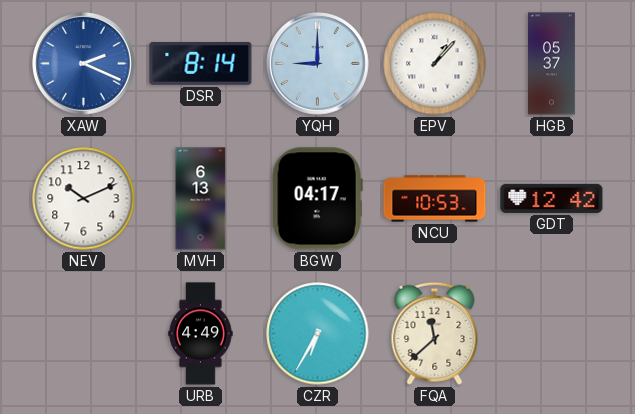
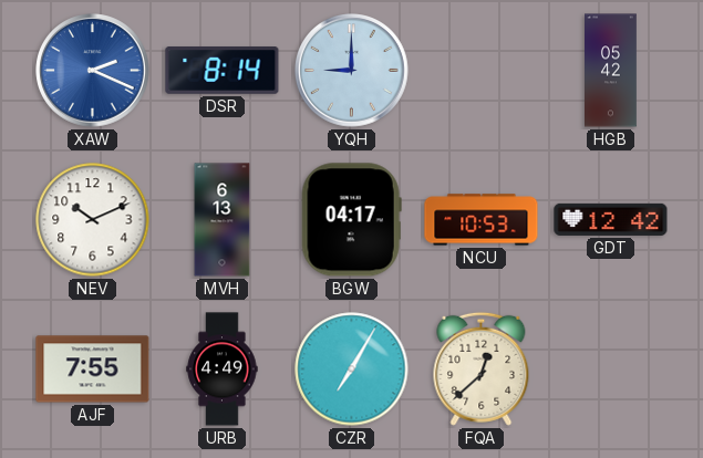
EPV: 1:07 -> none (435, 64)
HGB: 05:37 -> 05:42 (611, 71)
AJF: none -> 7:55 (93, 369)
CZR: 6:35 -> 7:05 (352, 369)
FQA: 11:38 -> 12:38 (482, 368)
